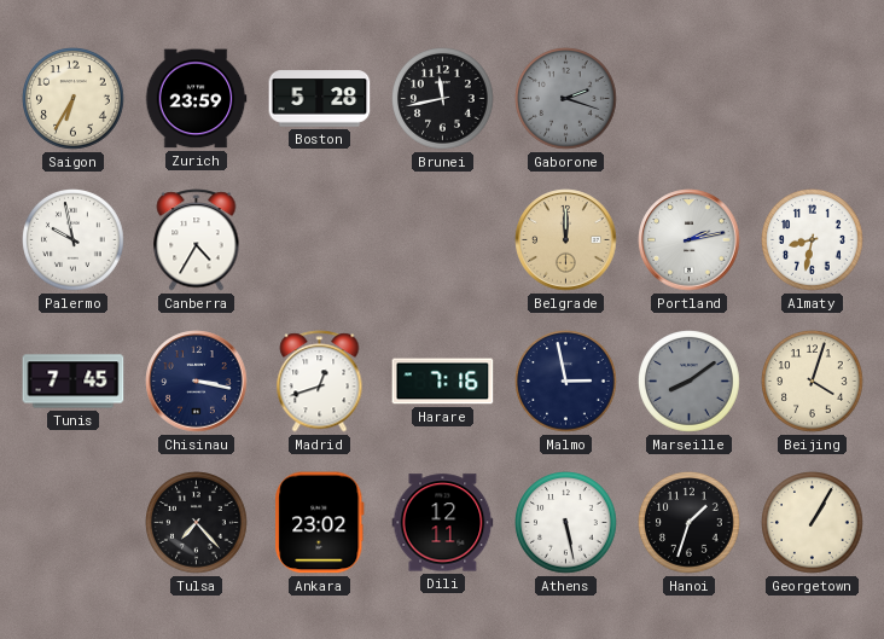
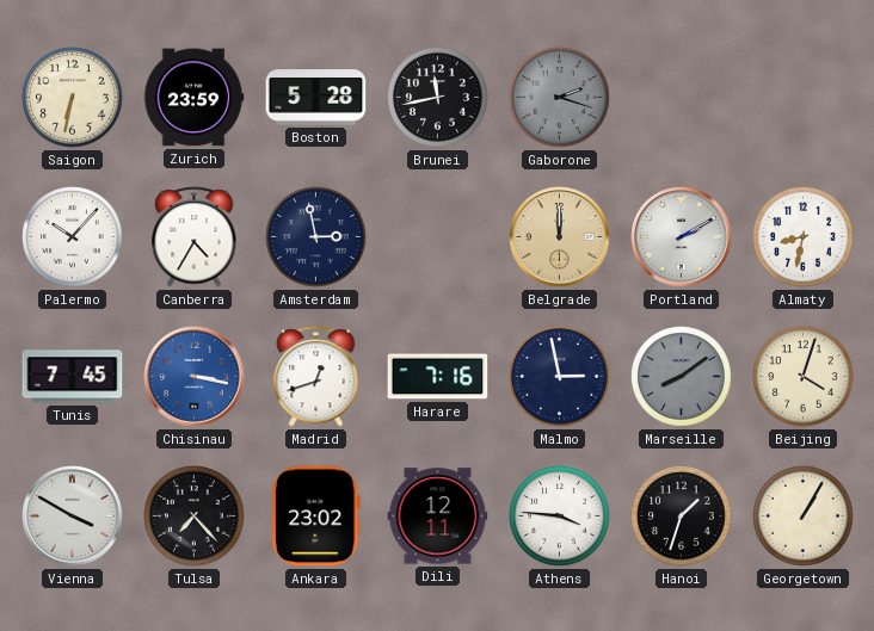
Saigon: 6:35 -> 6:32 (73, 98)
Palermo: 9:58 -> 10:07 (73, 237)
Amsterdam: none -> 2:58 (316, 237)
Portland: 2:13 -> 2:10 (682, 237)
Chisinau dial: navy -> blue (195, 377)
Vienna: none -> 3:50 (73, 516)
Athens: 5:28 -> 3:46 (560, 516)
